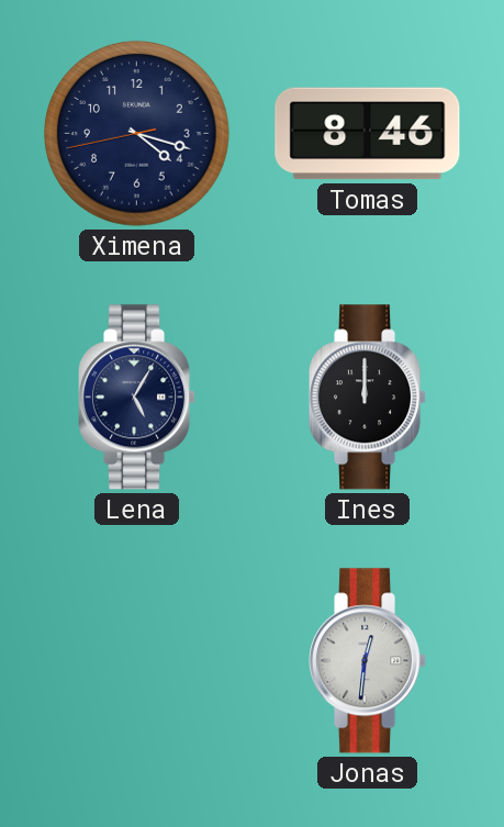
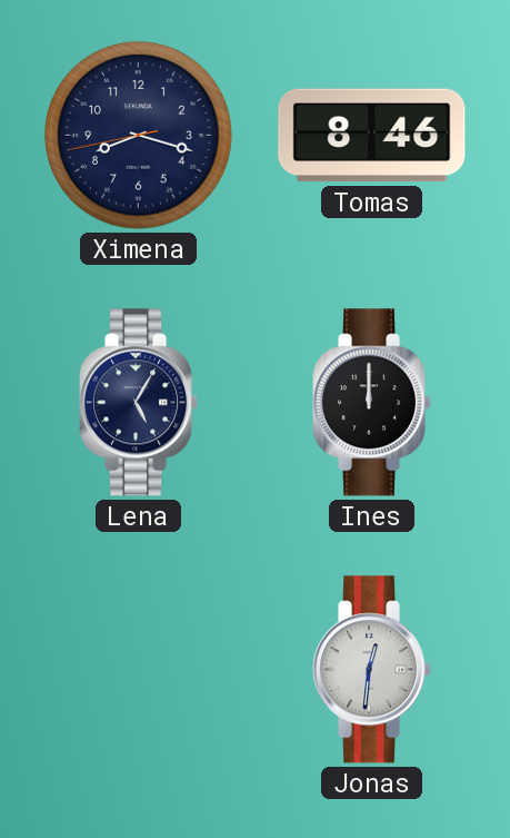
Ximena: 4:17 -> 8:17 (139, 136)
